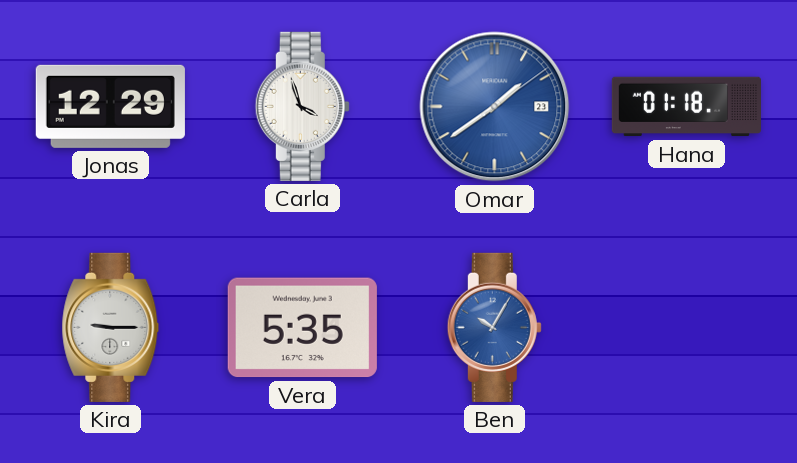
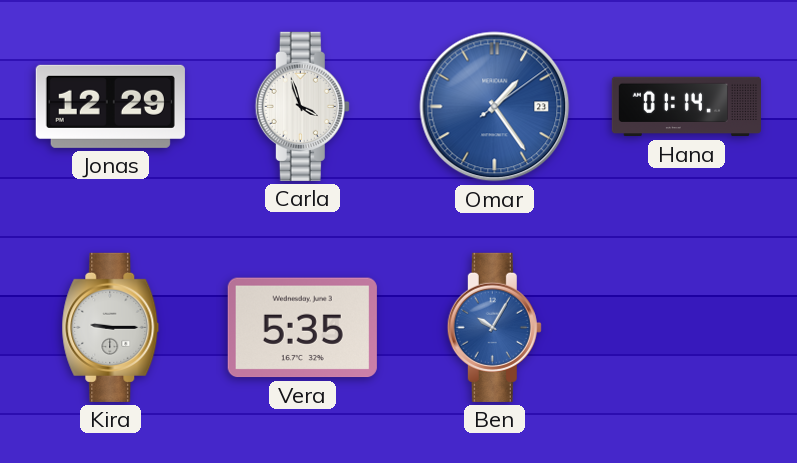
Omar: 1:39 -> 1:24 (495, 107)
Hana: 01:18 -> 01:14 (686, 107)
